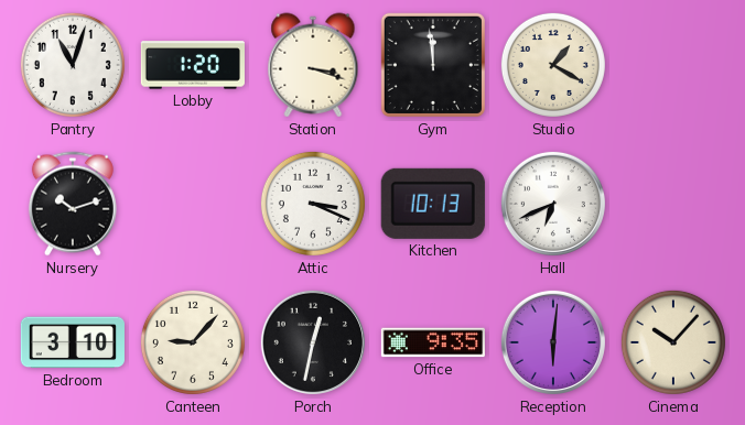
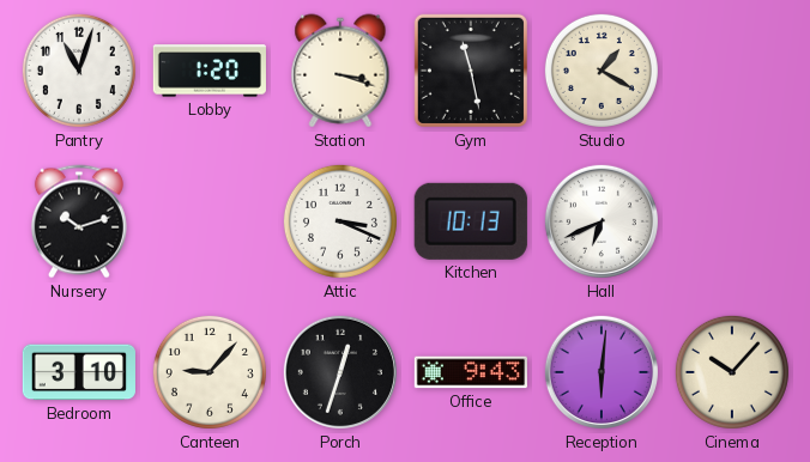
Gym: 11:59 -> 11:28 (471, 71)
Porch: 12:32 -> 12:33 (340, 372)
Office: 9:35 -> 9:43 (470, 372)
